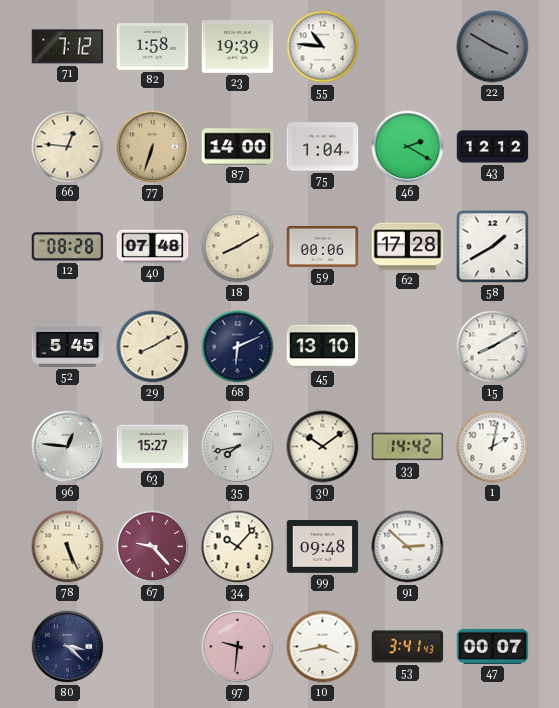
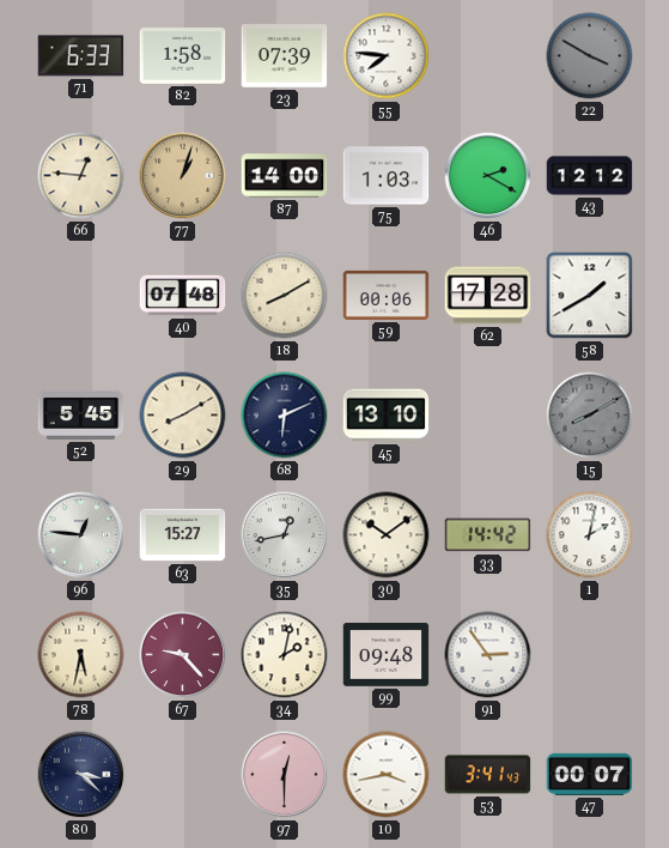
71: 7:12 -> 6:33 (81, 56)
23: 19:39 -> 07:39 (285, 56)
55: 10:46 -> 7:46 (387, 56)
77: 6:33 -> 1:03 (183, 176)
75: 1:04 -> 1:03 (387, 176)
12: 08:28 -> none (68, 247)
15 dial: white -> grey (590, 416)
35: 7:43 -> 12:43 (285, 535)
78: 5:26 -> 5:32 (81, 655)
34: 10:07 -> 2:02 (285, 655)
91: 2:52 -> 2:54 (488, 655)
97: 9:31 -> 12:30 (285, 775)
